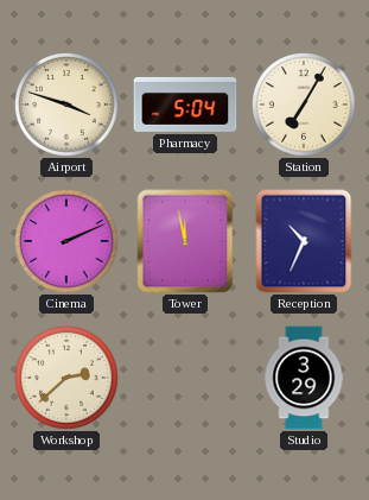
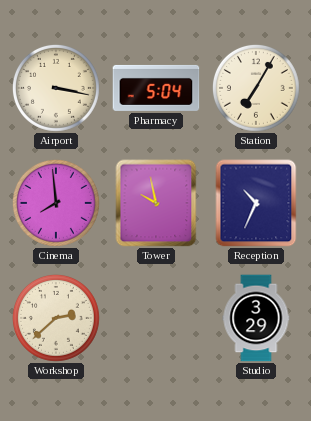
Airport: 3:48 -> 3:17 (56, 88)
Cinema: 2:11 -> 7:59 (56, 203)
Tower: 11:58 -> 9:58 (156, 203)
